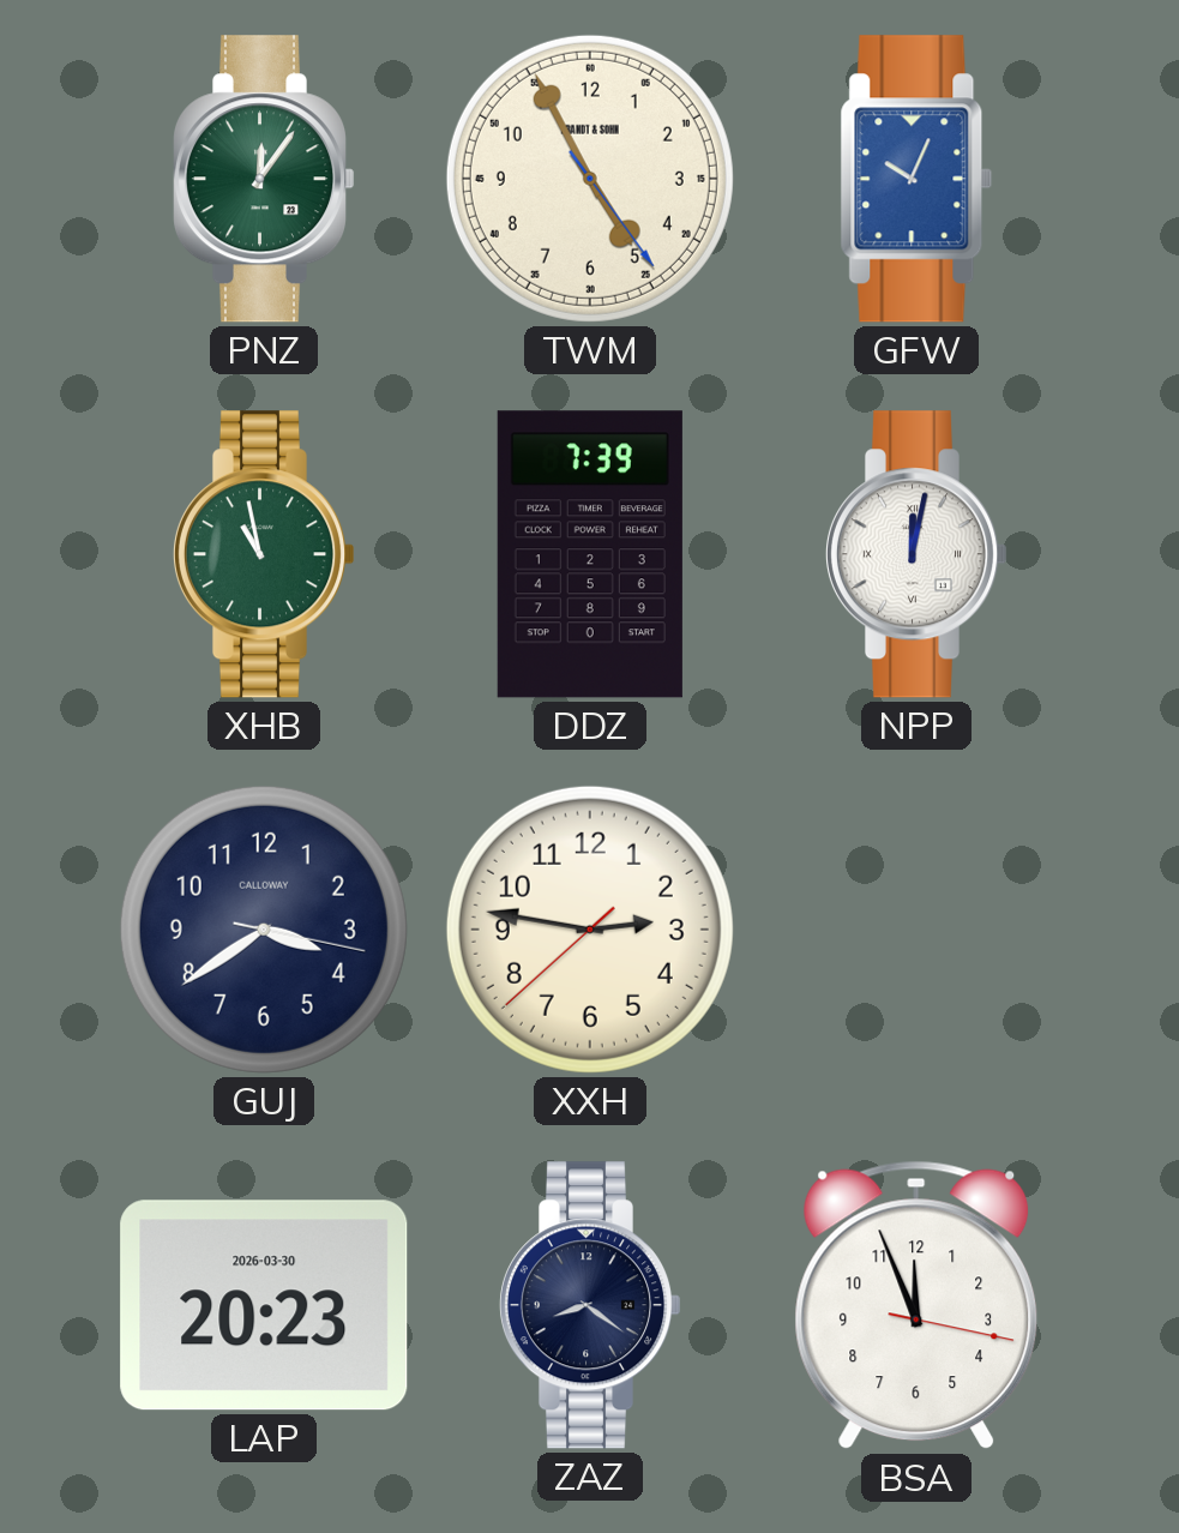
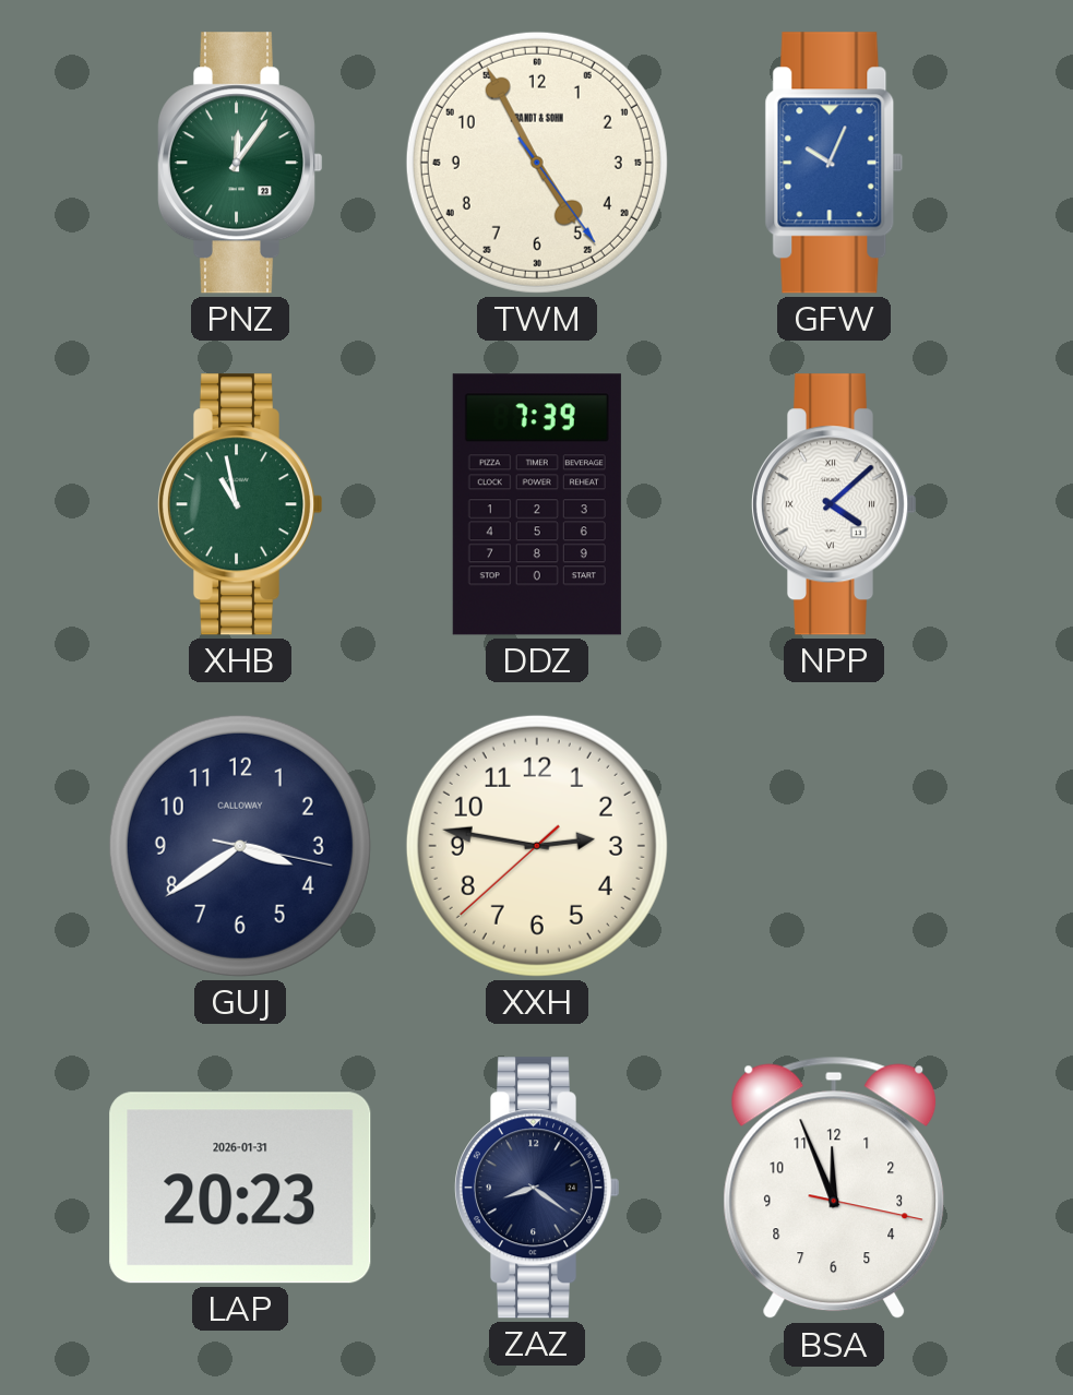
NPP: 12:02 -> 4:08 (834, 504)
LAP date: 2026-03-30 -> 2026-01-31 (240, 1188)
